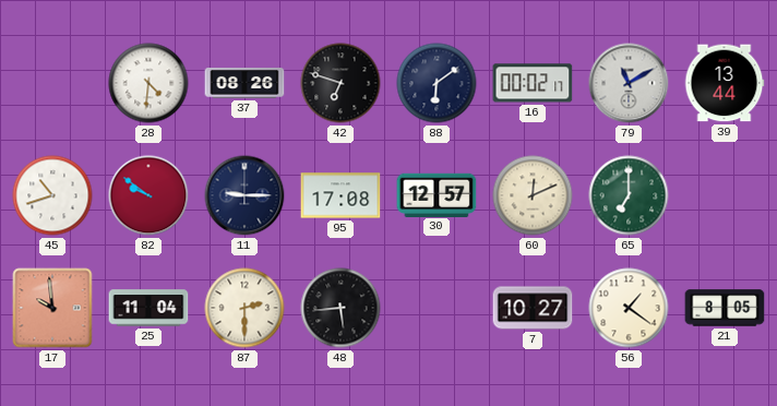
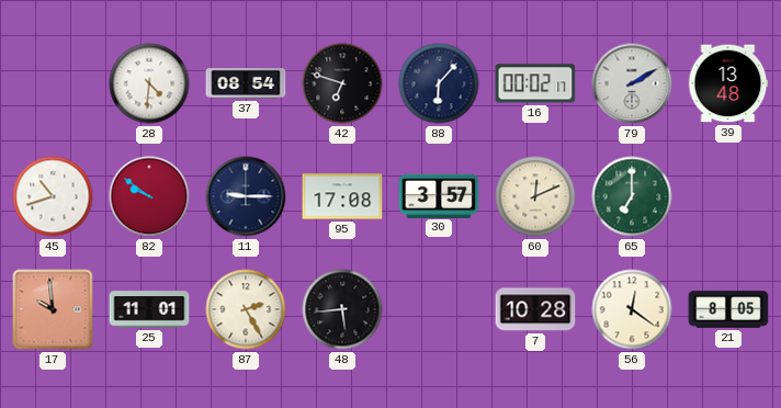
37: 08:26 -> 08:54 (246, 84)
88: 6:09 -> 6:07 (439, 83)
79: 11:10 -> 2:10 (632, 83)
39: 13:44 -> 13:48 (728, 83)
30: 12:57 -> 3:57 (439, 195)
25: 11:04 -> 11:01 (149, 309)
87: 2:30 -> 2:25 (246, 309)
7: 10:27 -> 10:28 (535, 309)
56: 1:21 -> 12:21 (632, 309)
